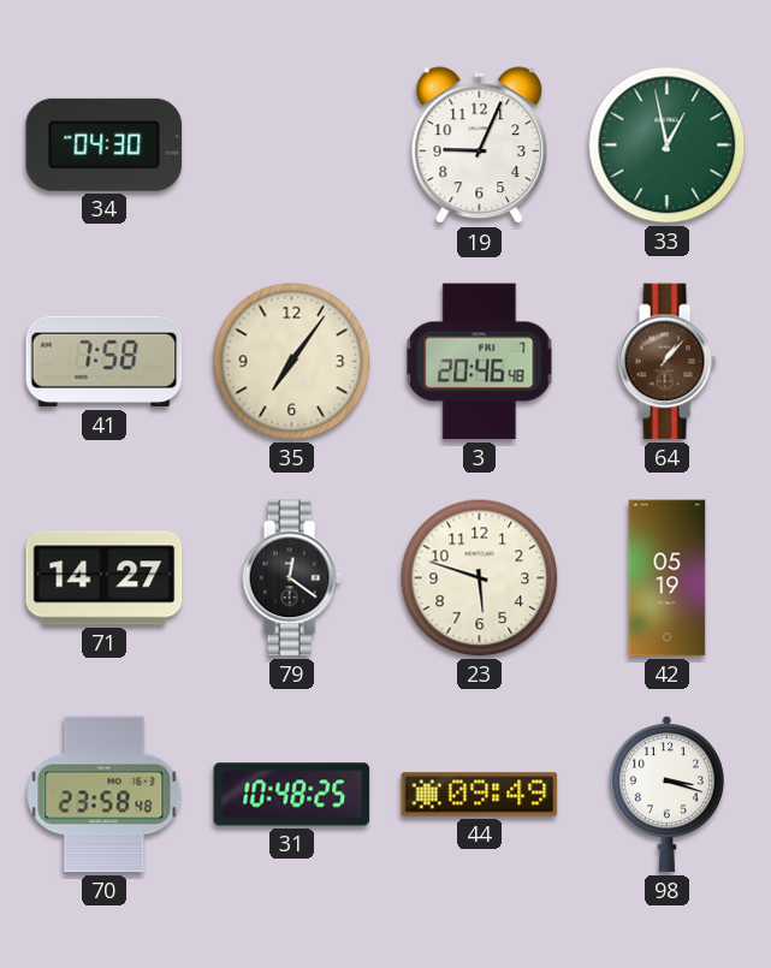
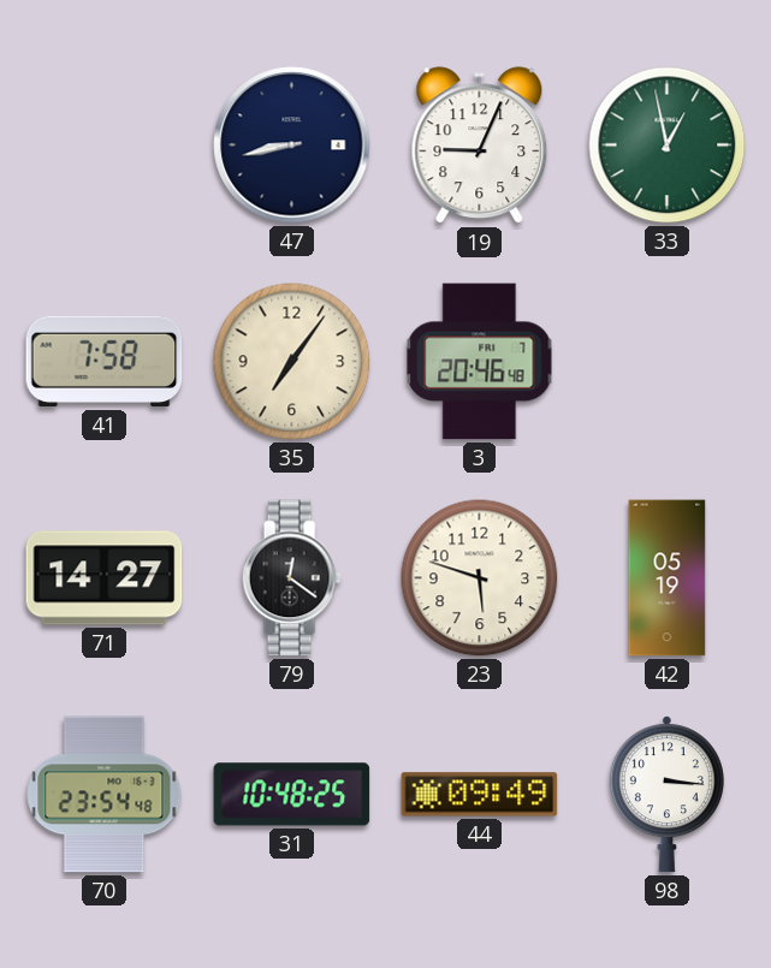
34: 04:30 -> none (105, 144)
47: none -> 8:43 (292, 146)
64: 1:07 -> none (666, 362)
70: 23:58 -> 23:54 (105, 795)
98: 3:18 -> 3:16 (666, 795)
